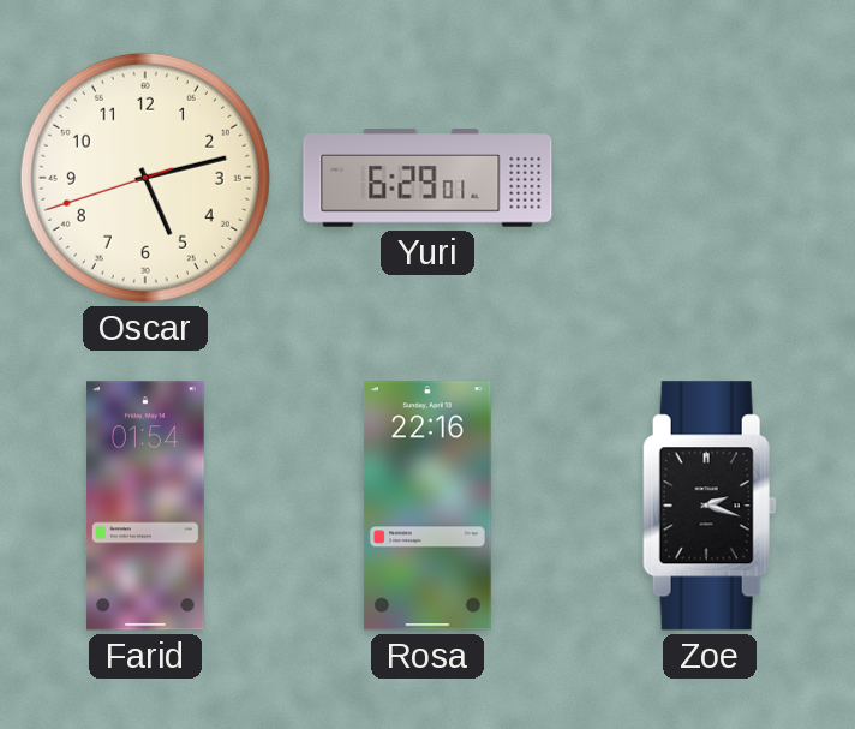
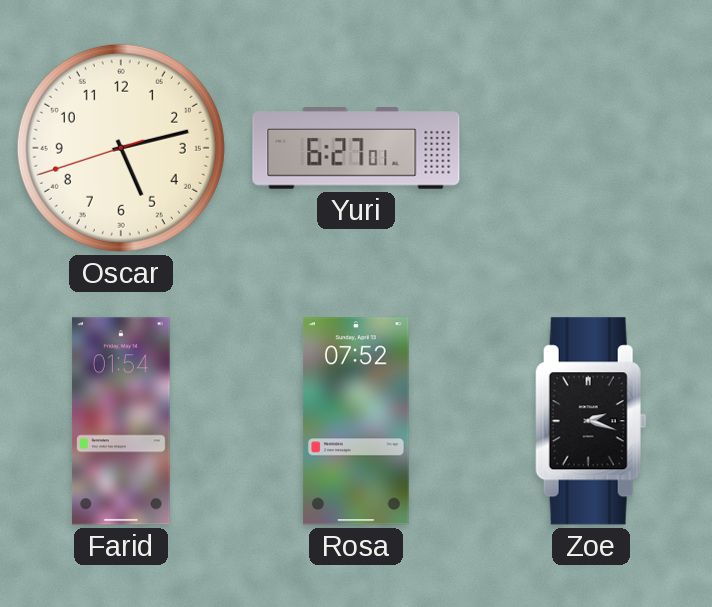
Yuri: 6:29 -> 6:27 (356, 148)
Rosa: 22:16 -> 07:52 (357, 421)
